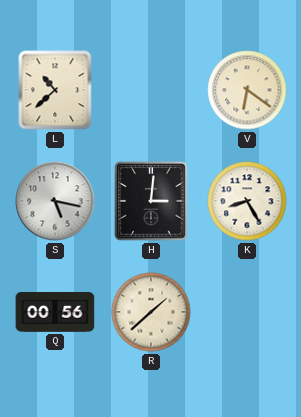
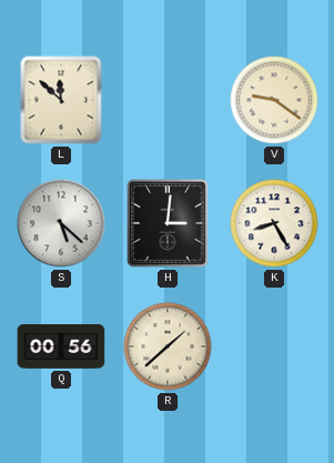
L: 10:38 -> 11:52 (61, 100)
V: 6:21 -> 9:21 (274, 100)
S: 5:17 -> 5:22 (61, 223)
